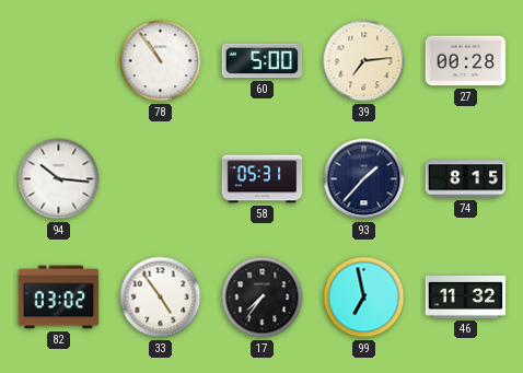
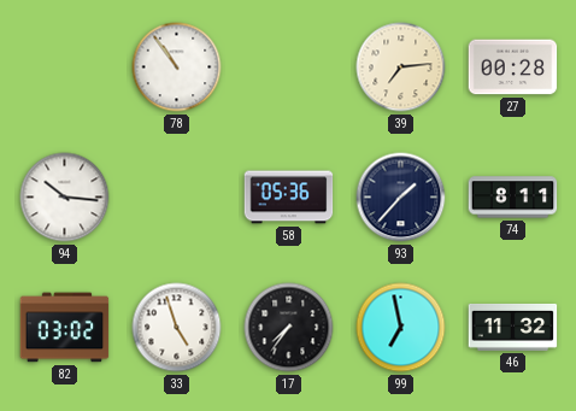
60: 5:00 -> none (263, 61)
58: 05:31 -> 05:36 (289, 198)
74: 8:15 -> 8:11 (513, 198)
33: 4:54 -> 4:57 (177, 328)
